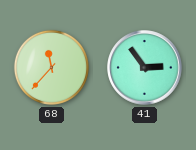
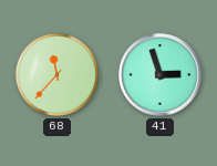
41: 2:54 -> 2:57 (161, 75)
